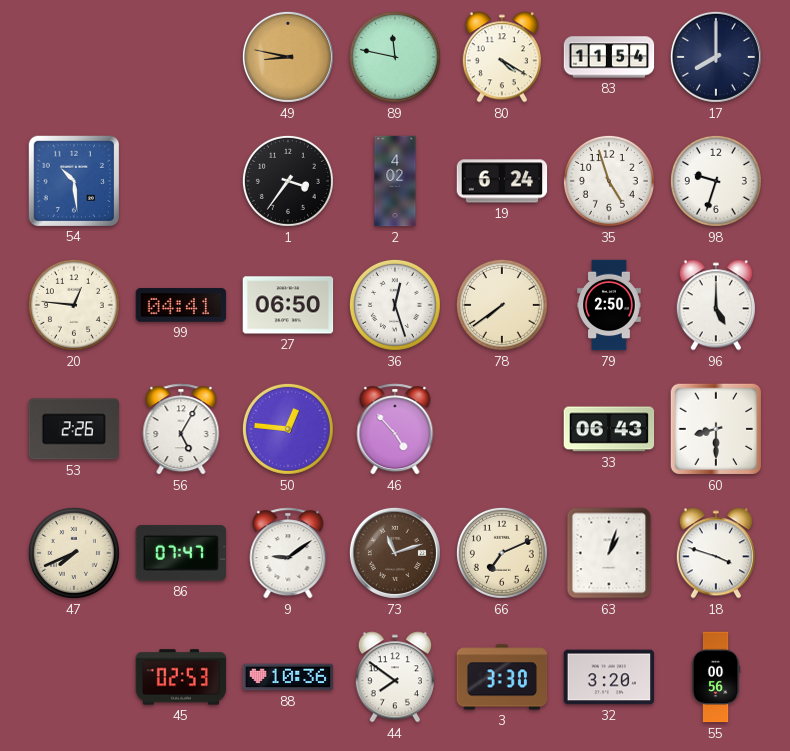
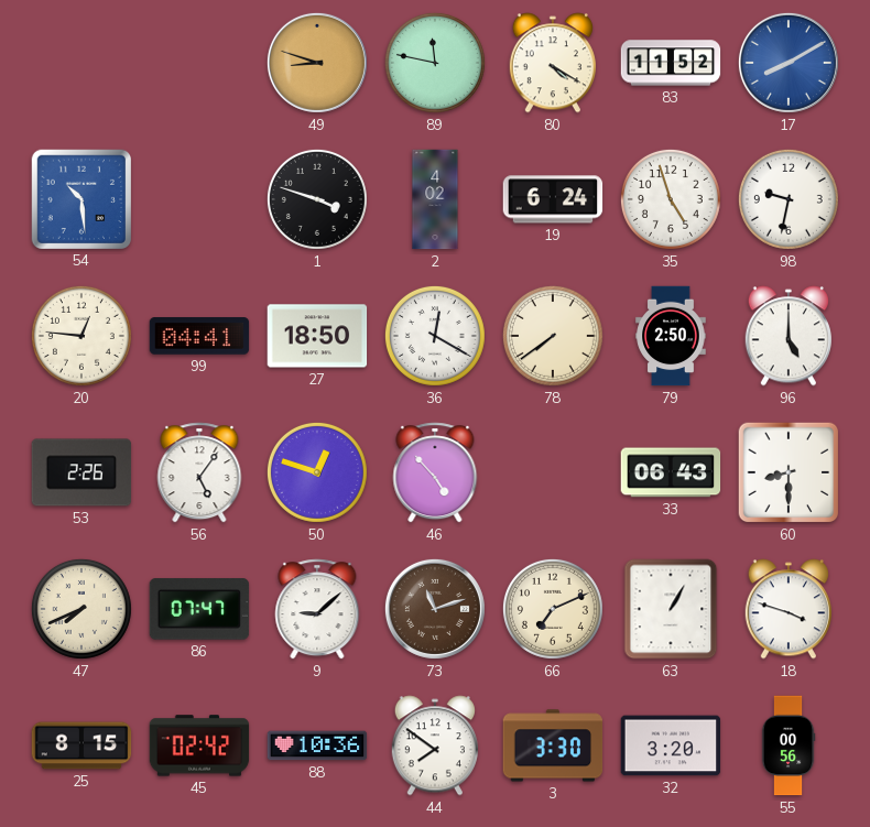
49: 8:47 -> 8:48 (317, 63)
83: 11:54 -> 11:52 (671, 63)
17: 8:00 -> 8:10 (789, 63)
17 dial: navy -> blue (789, 63)
1: 3:36 -> 3:48 (317, 199)
98: 9:33 -> 9:32 (789, 199)
27: 06:50 -> 18:50 (317, 336)
36: 12:27 -> 12:20 (435, 336)
56: 5:05 -> 5:06 (199, 472)
50: 12:46 -> 12:48 (317, 472)
9: 9:09 -> 9:08 (317, 609)
63: 1:03 -> 1:05 (671, 609)
25: none -> 8:15 (81, 746)
45: 02:53 -> 02:42 (199, 746)
